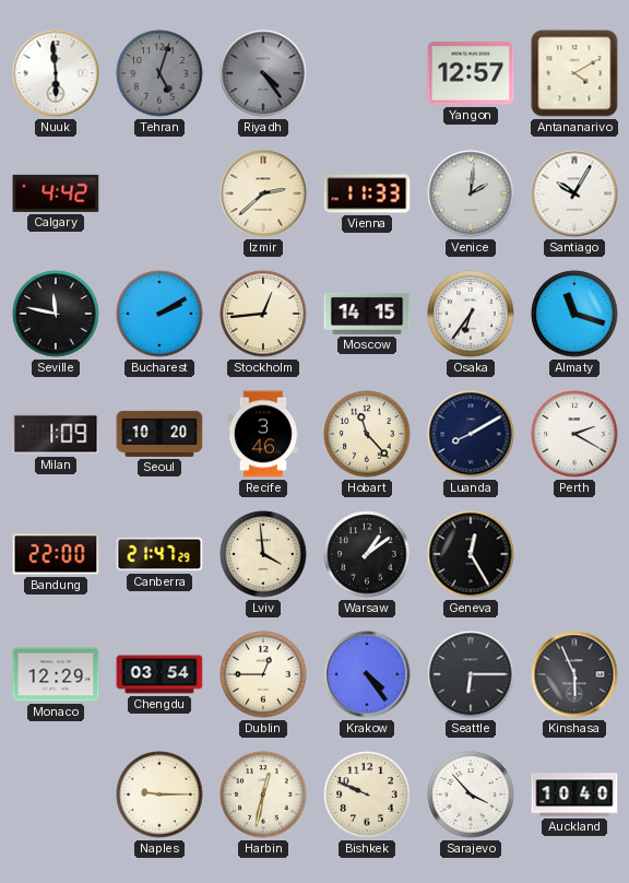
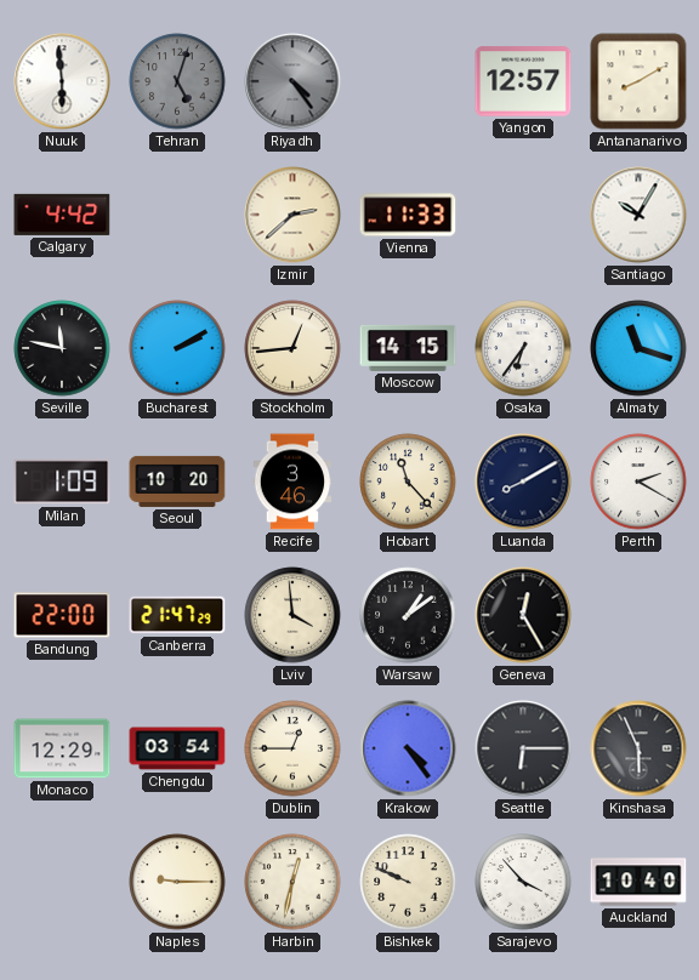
Antananarivo: 4:10 -> 8:10 (638, 81)
Venice: 2:01 -> none (471, 193)
